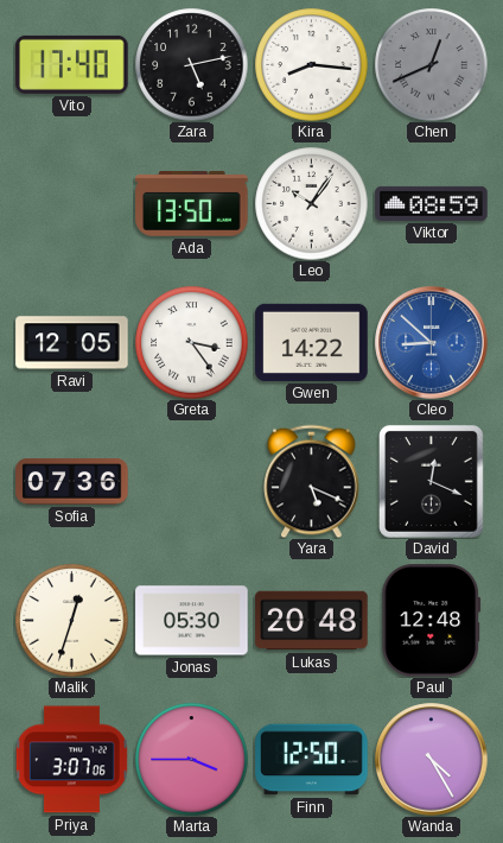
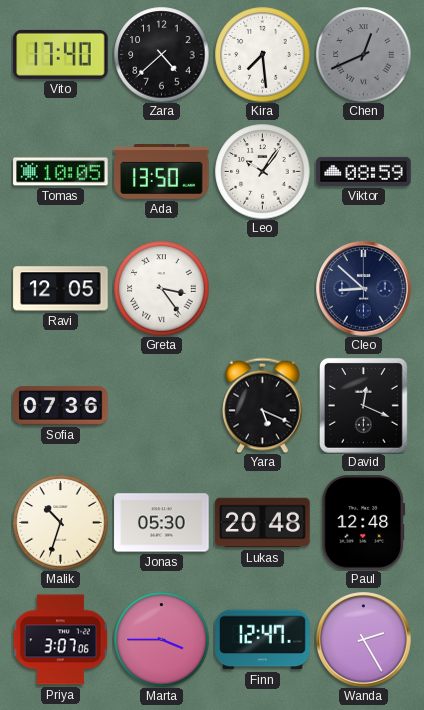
Zara: 5:13 -> 4:38 (161, 54)
Kira: 8:16 -> 7:29 (262, 54)
Tomas: none -> 10:05 (61, 172)
Gwen: 14:22 -> none (312, 342)
Cleo dial: blue -> navy (364, 289)
Malik: 12:33 -> 10:33 (60, 522)
Finn: 12:50 -> 12:47 (263, 640)
Wanda: 4:25 -> 2:25 (364, 640)
